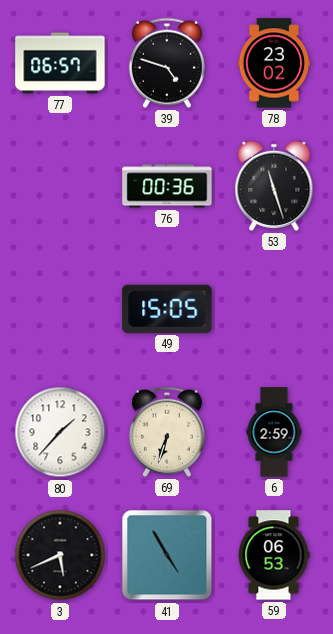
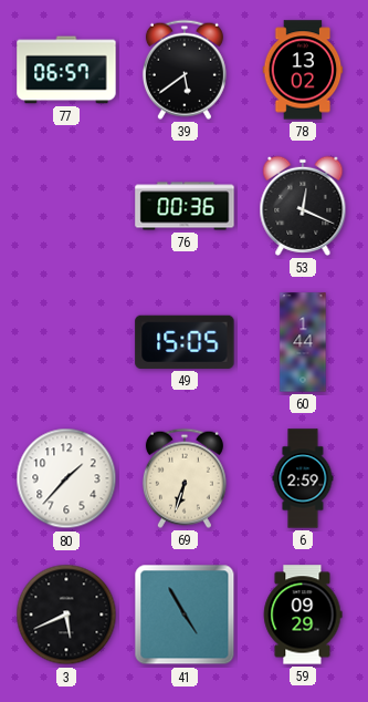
39: 4:48 -> 5:39 (185, 70)
78: 23:02 -> 13:02 (303, 70)
53: 11:27 -> 12:19 (303, 206)
60: none -> 1:44 (303, 342)
59: 06:53 -> 09:29 (303, 615)
